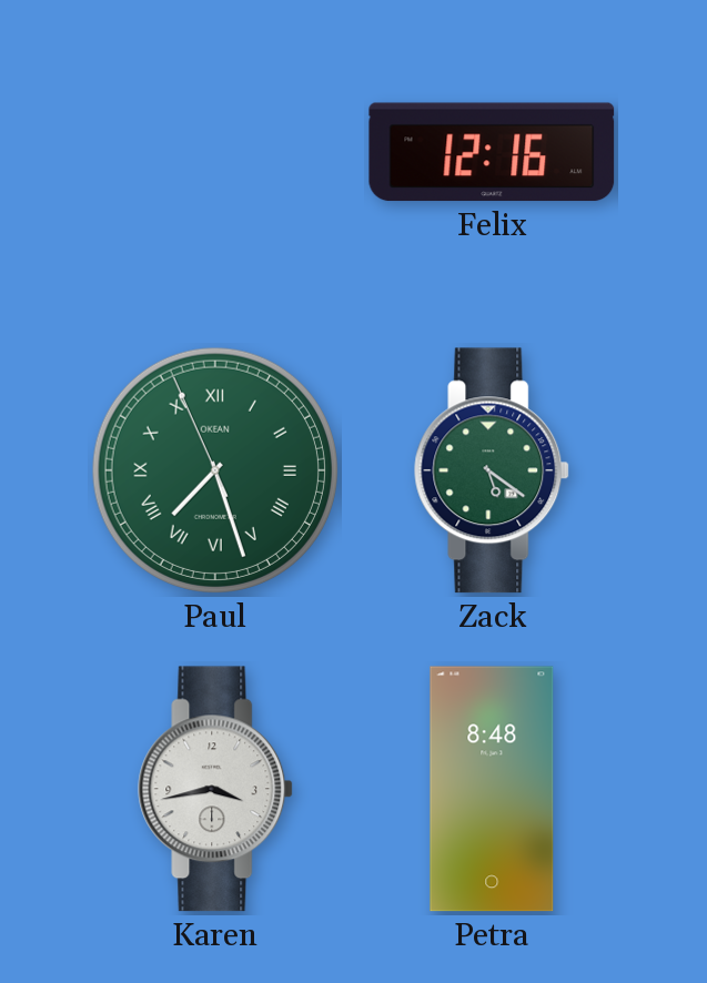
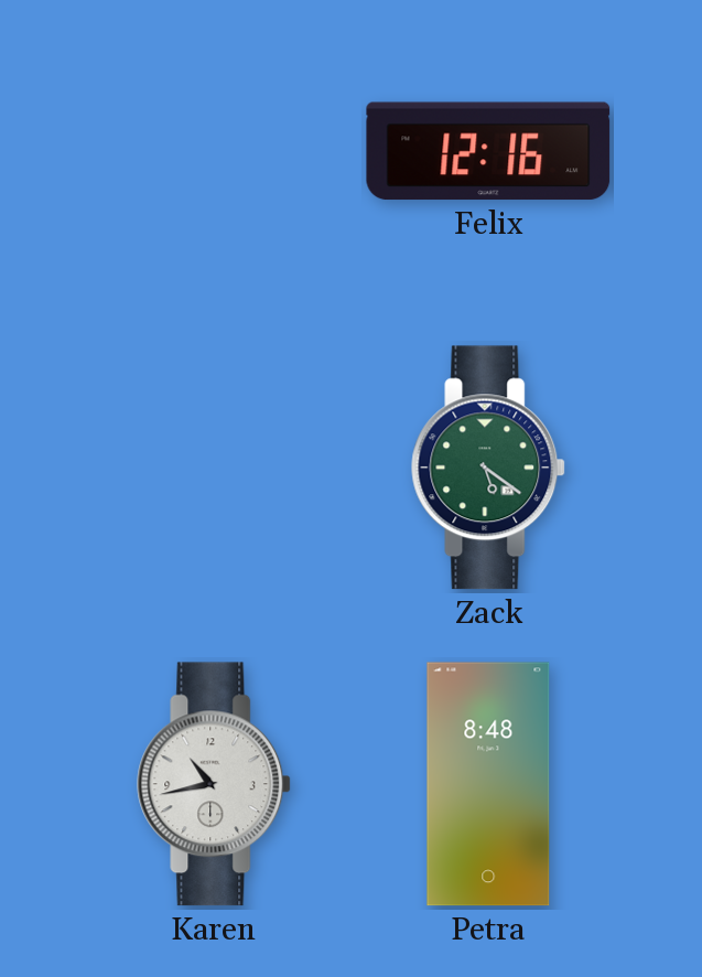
Paul: 7:26 -> none (215, 470)
Karen: 3:43 -> 10:43 (215, 784)
